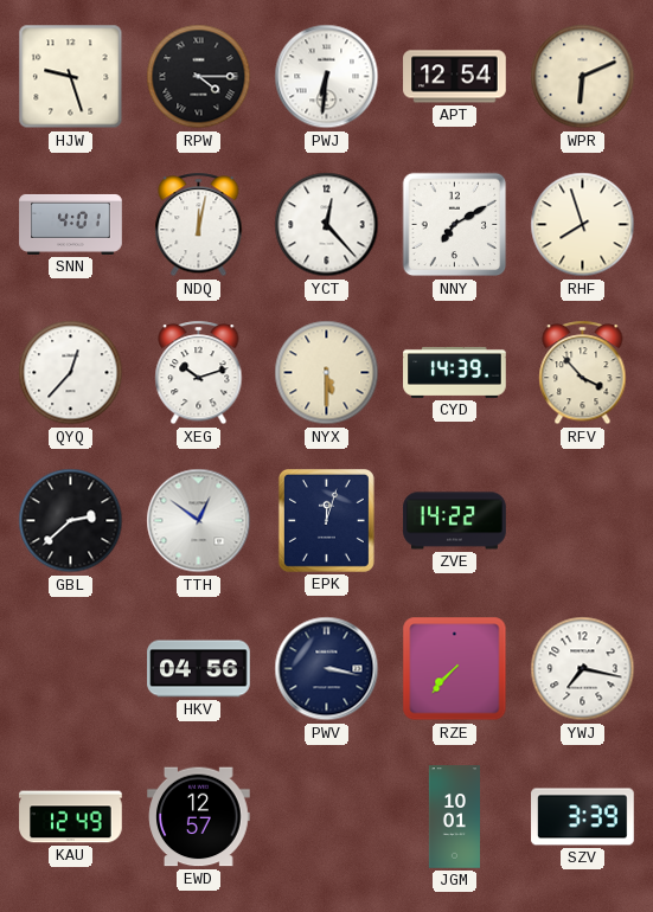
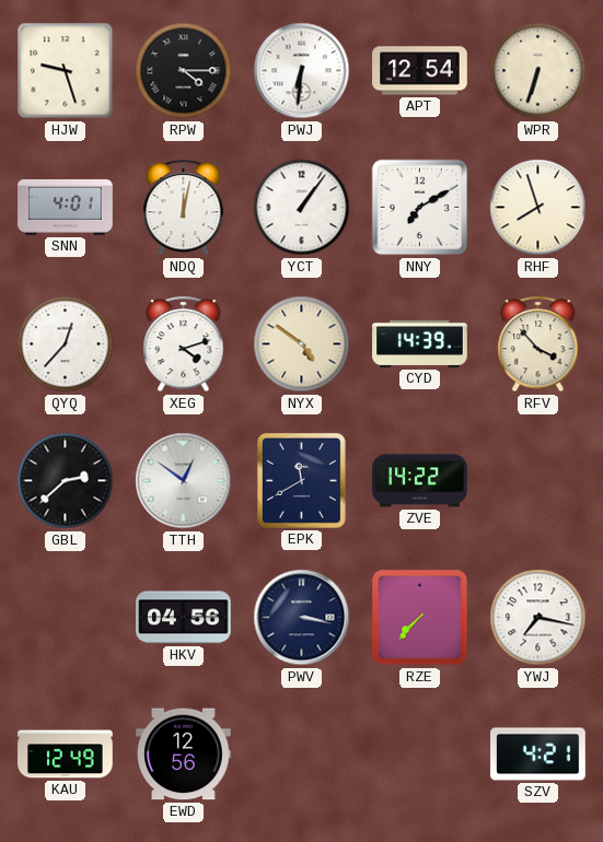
WPR: 6:11 -> 6:33 (538, 71)
YCT: 12:23 -> 1:06 (302, 208)
XEG: 10:12 -> 4:12 (184, 344)
NYX: 5:30 -> 4:51 (302, 344)
EPK: 12:03 -> 11:40 (301, 480)
EWD: 12:57 -> 12:56 (184, 755)
JGM: 10:01 -> none (454, 817)
SZV: 3:39 -> 4:21 (538, 755)
